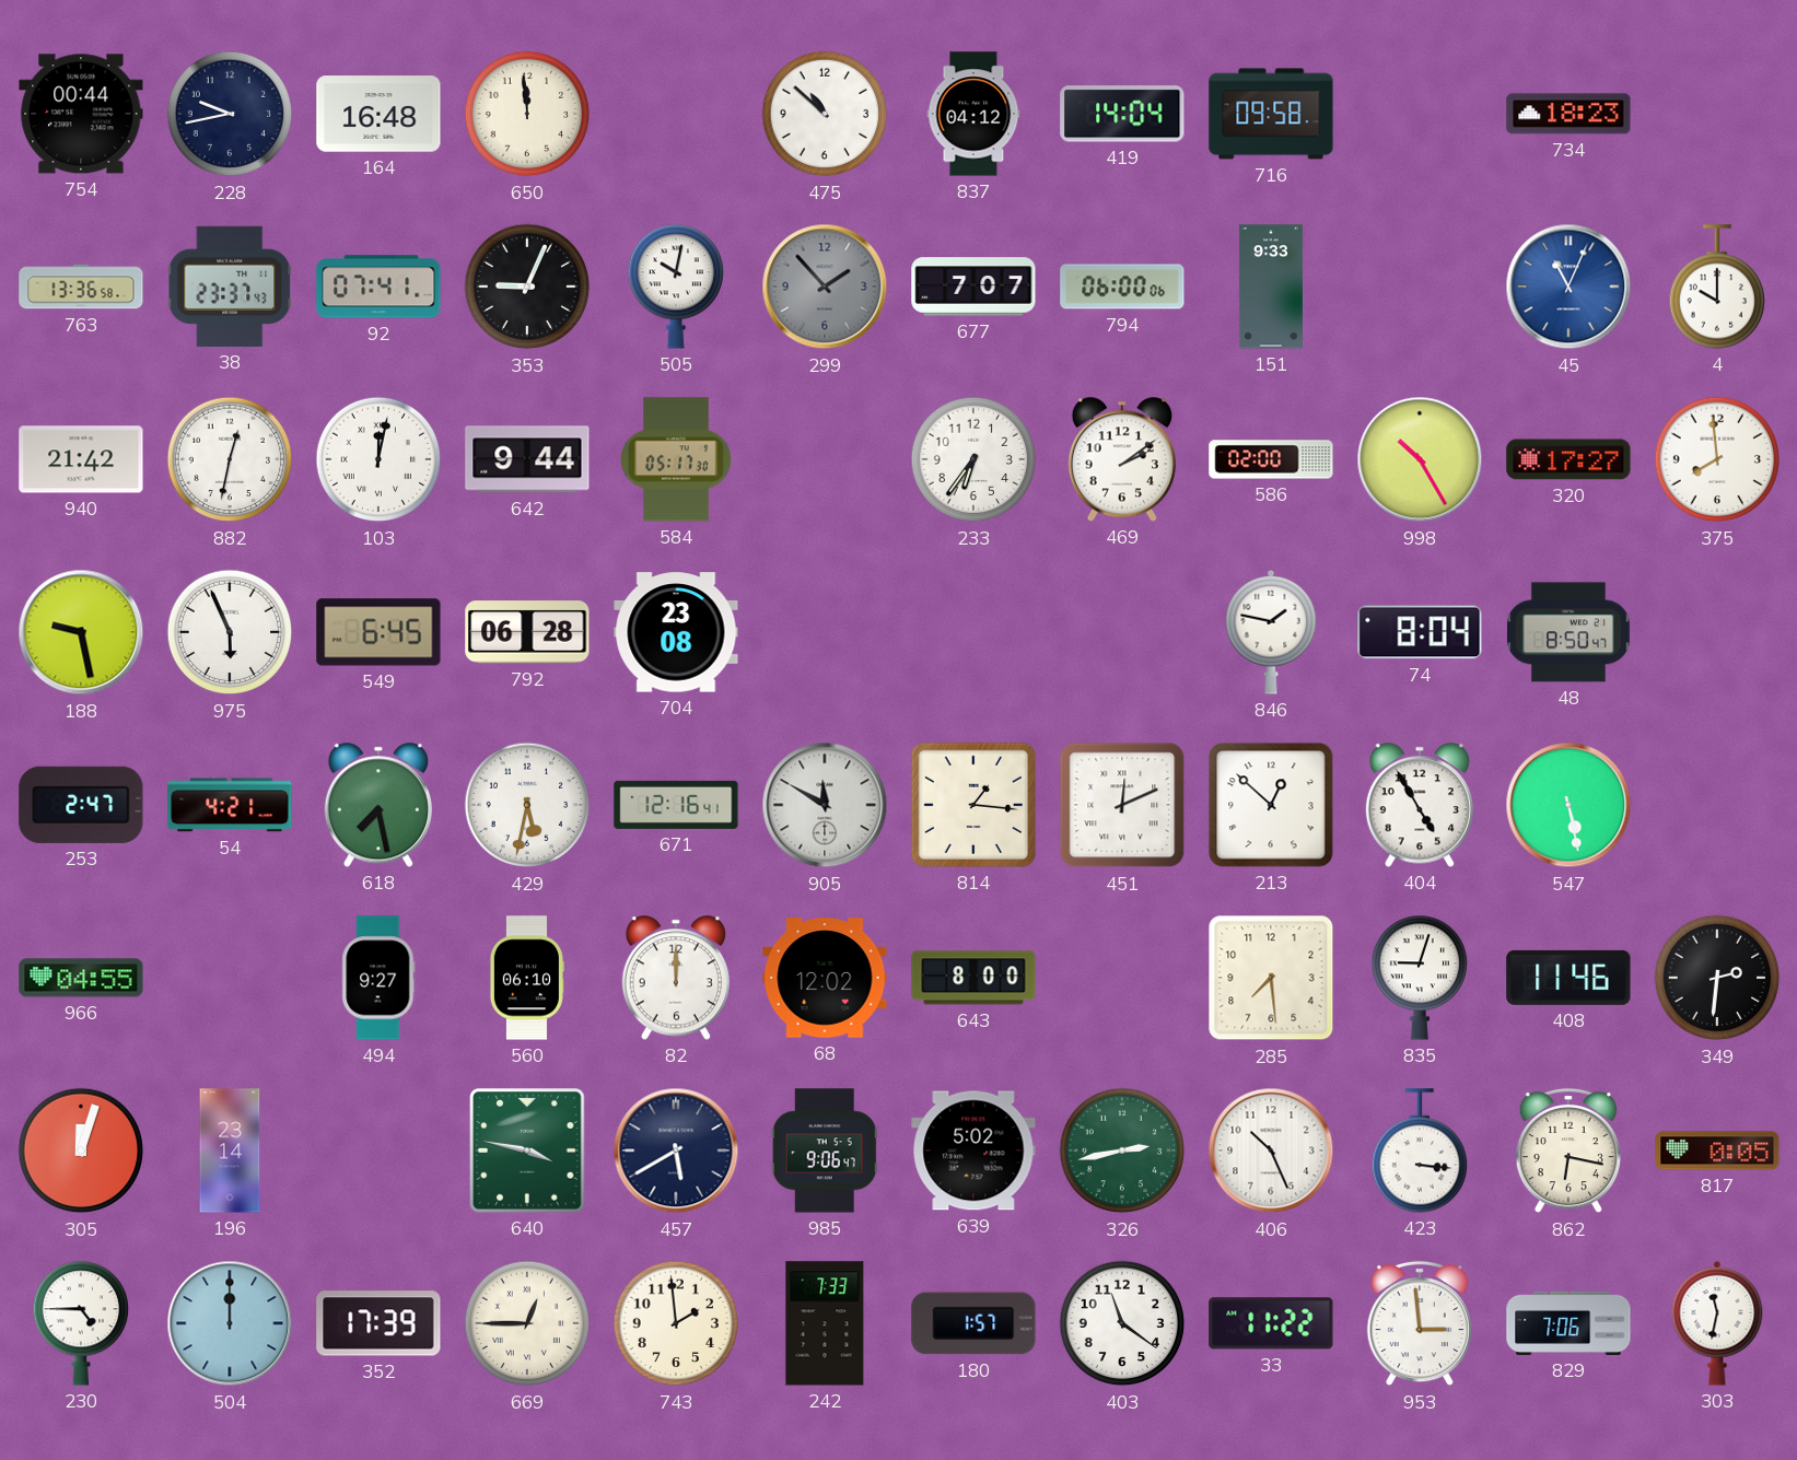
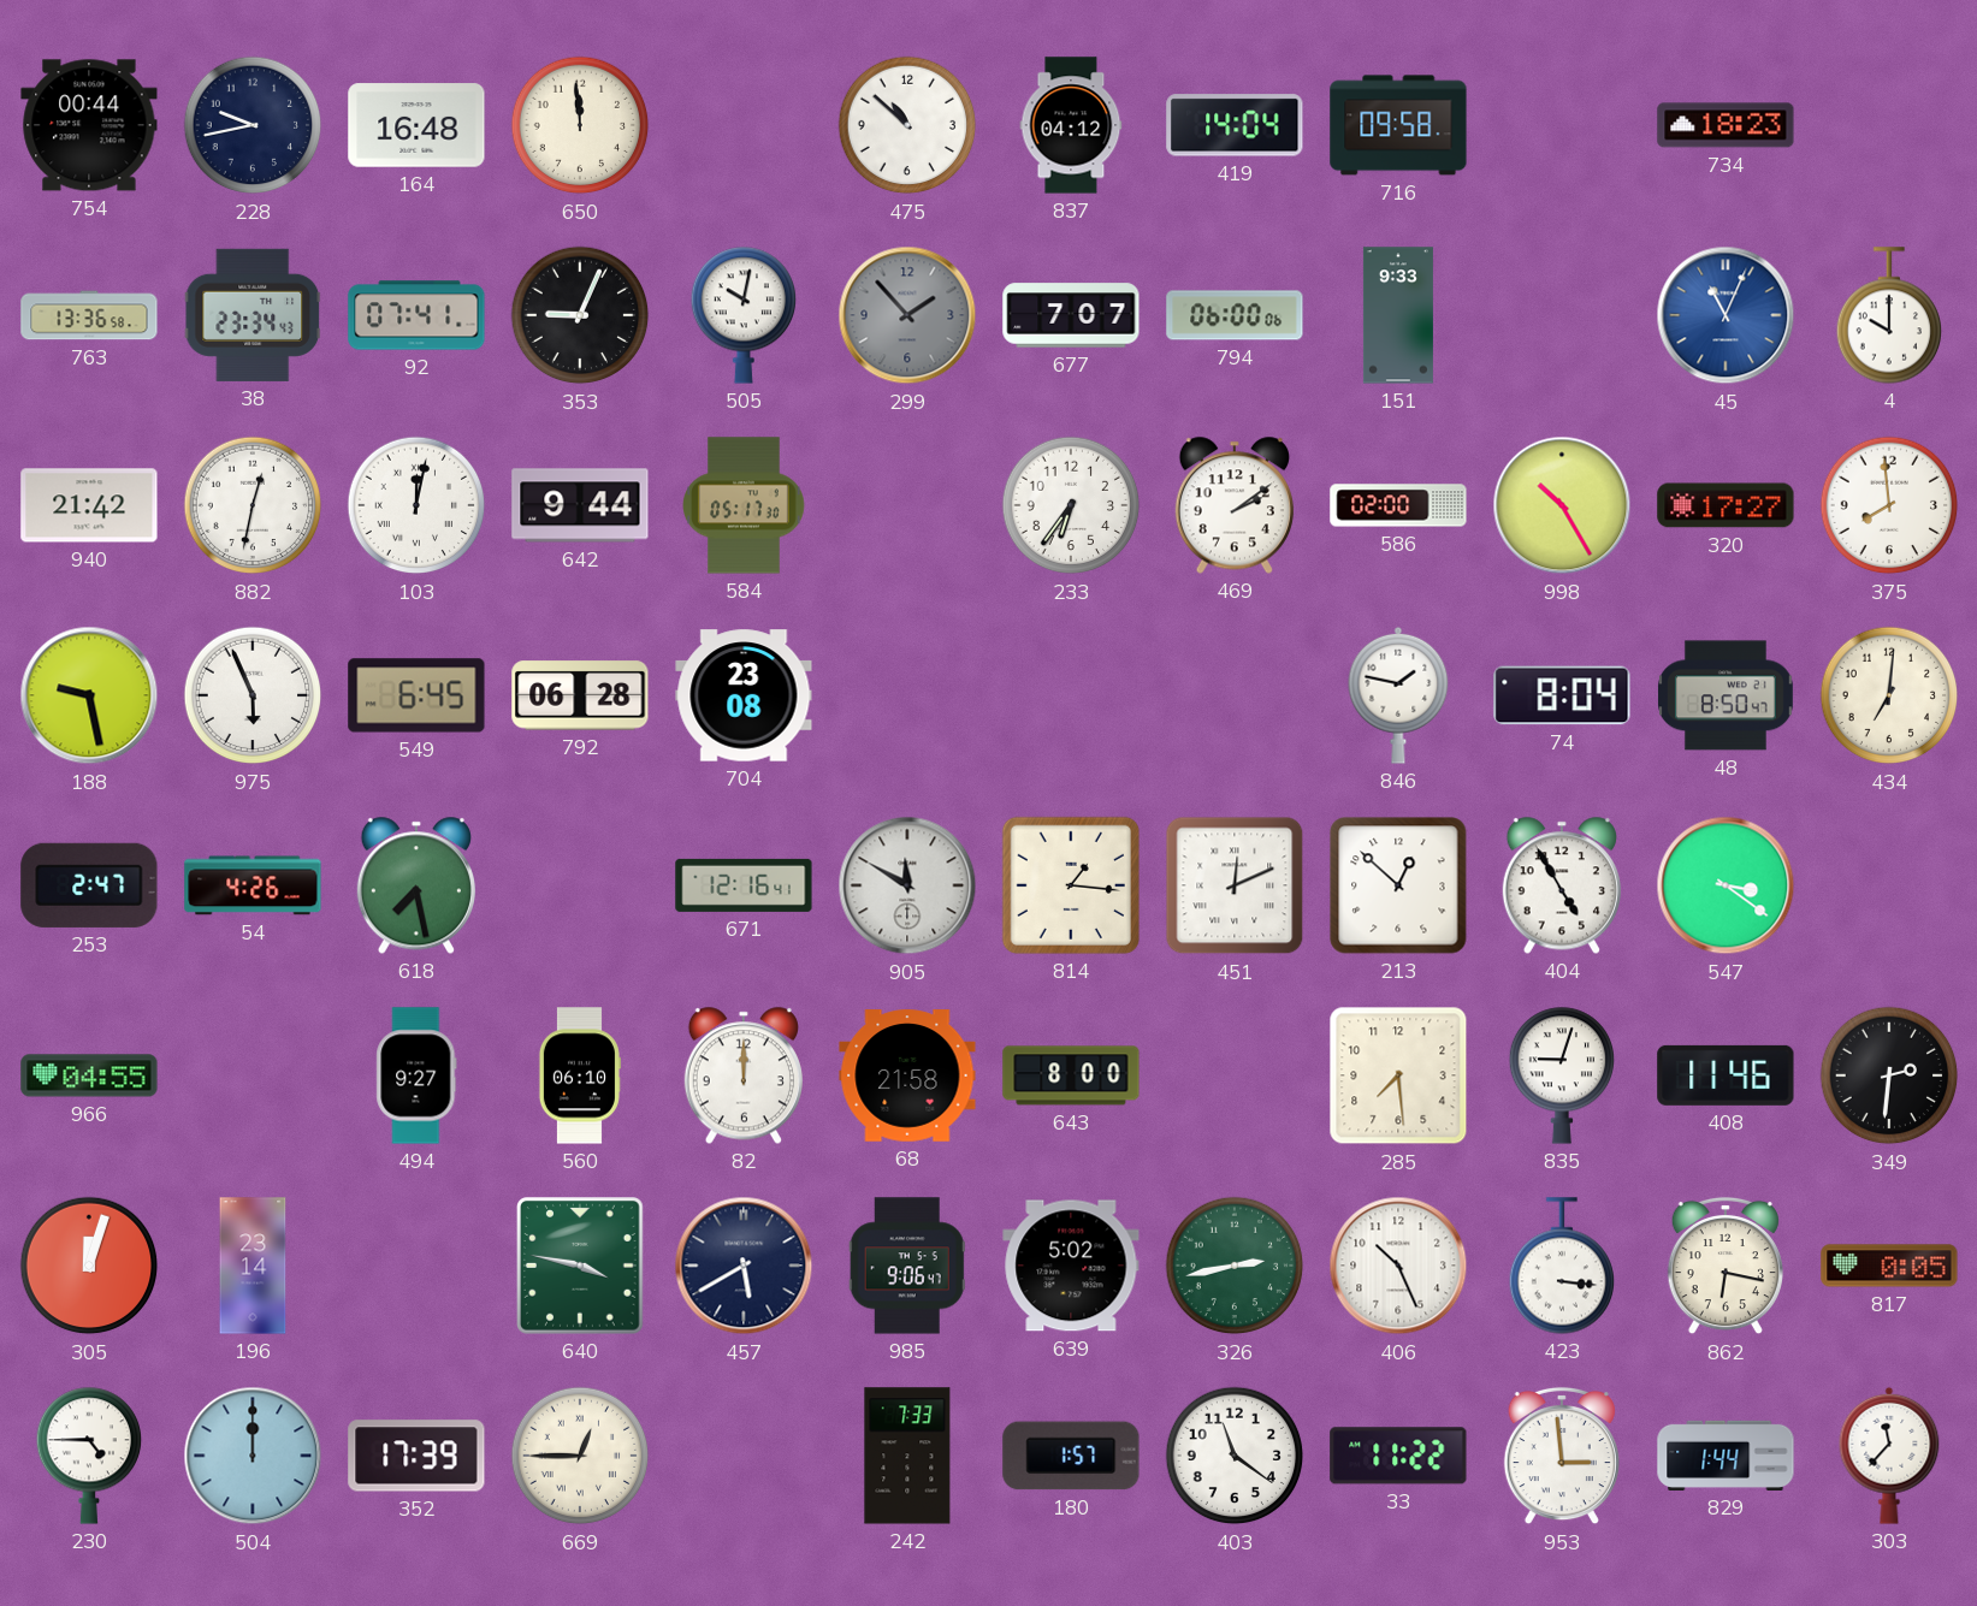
38: 23:37 -> 23:34 (253, 315)
434: none -> 7:01 (1889, 695)
54: 4:21 -> 4:26 (253, 885)
429: 5:32 -> none (527, 805)
547: 5:28 -> 3:21 (1726, 885)
68: 12:02 -> 21:58 (907, 1075)
743: 1:59 -> none (676, 1323)
829: 7:06 -> 1:44 (1726, 1456)
303: 11:32 -> 11:37 (1889, 1456)
